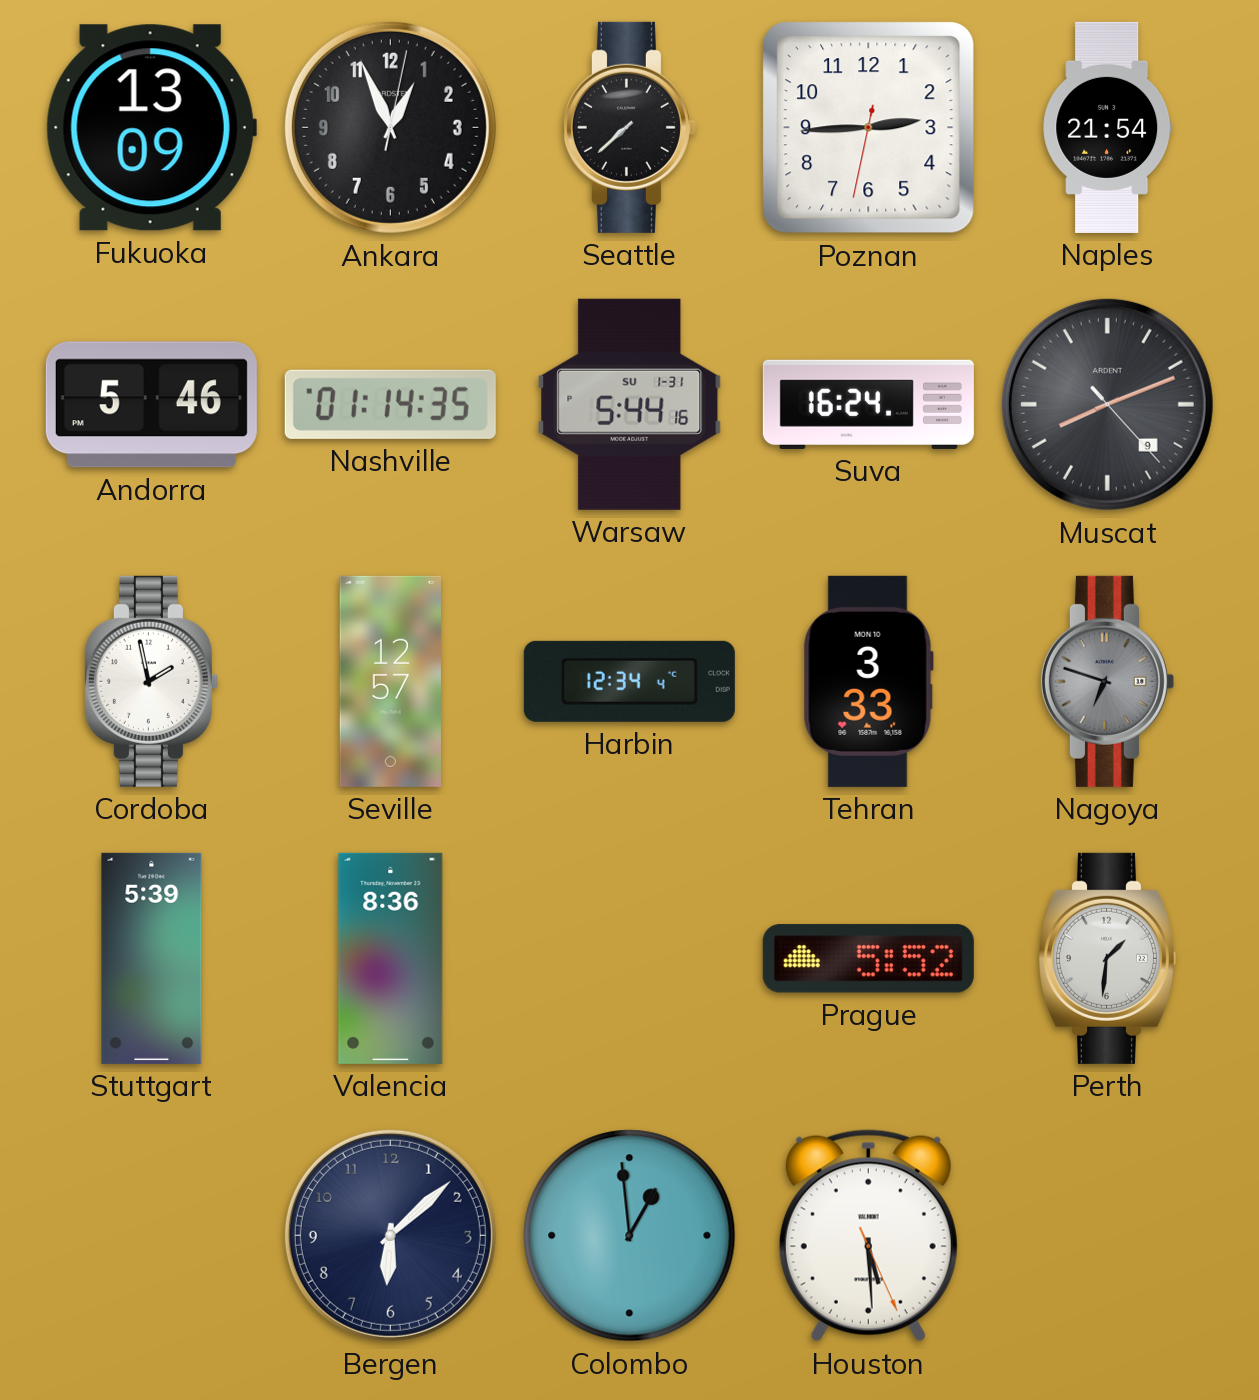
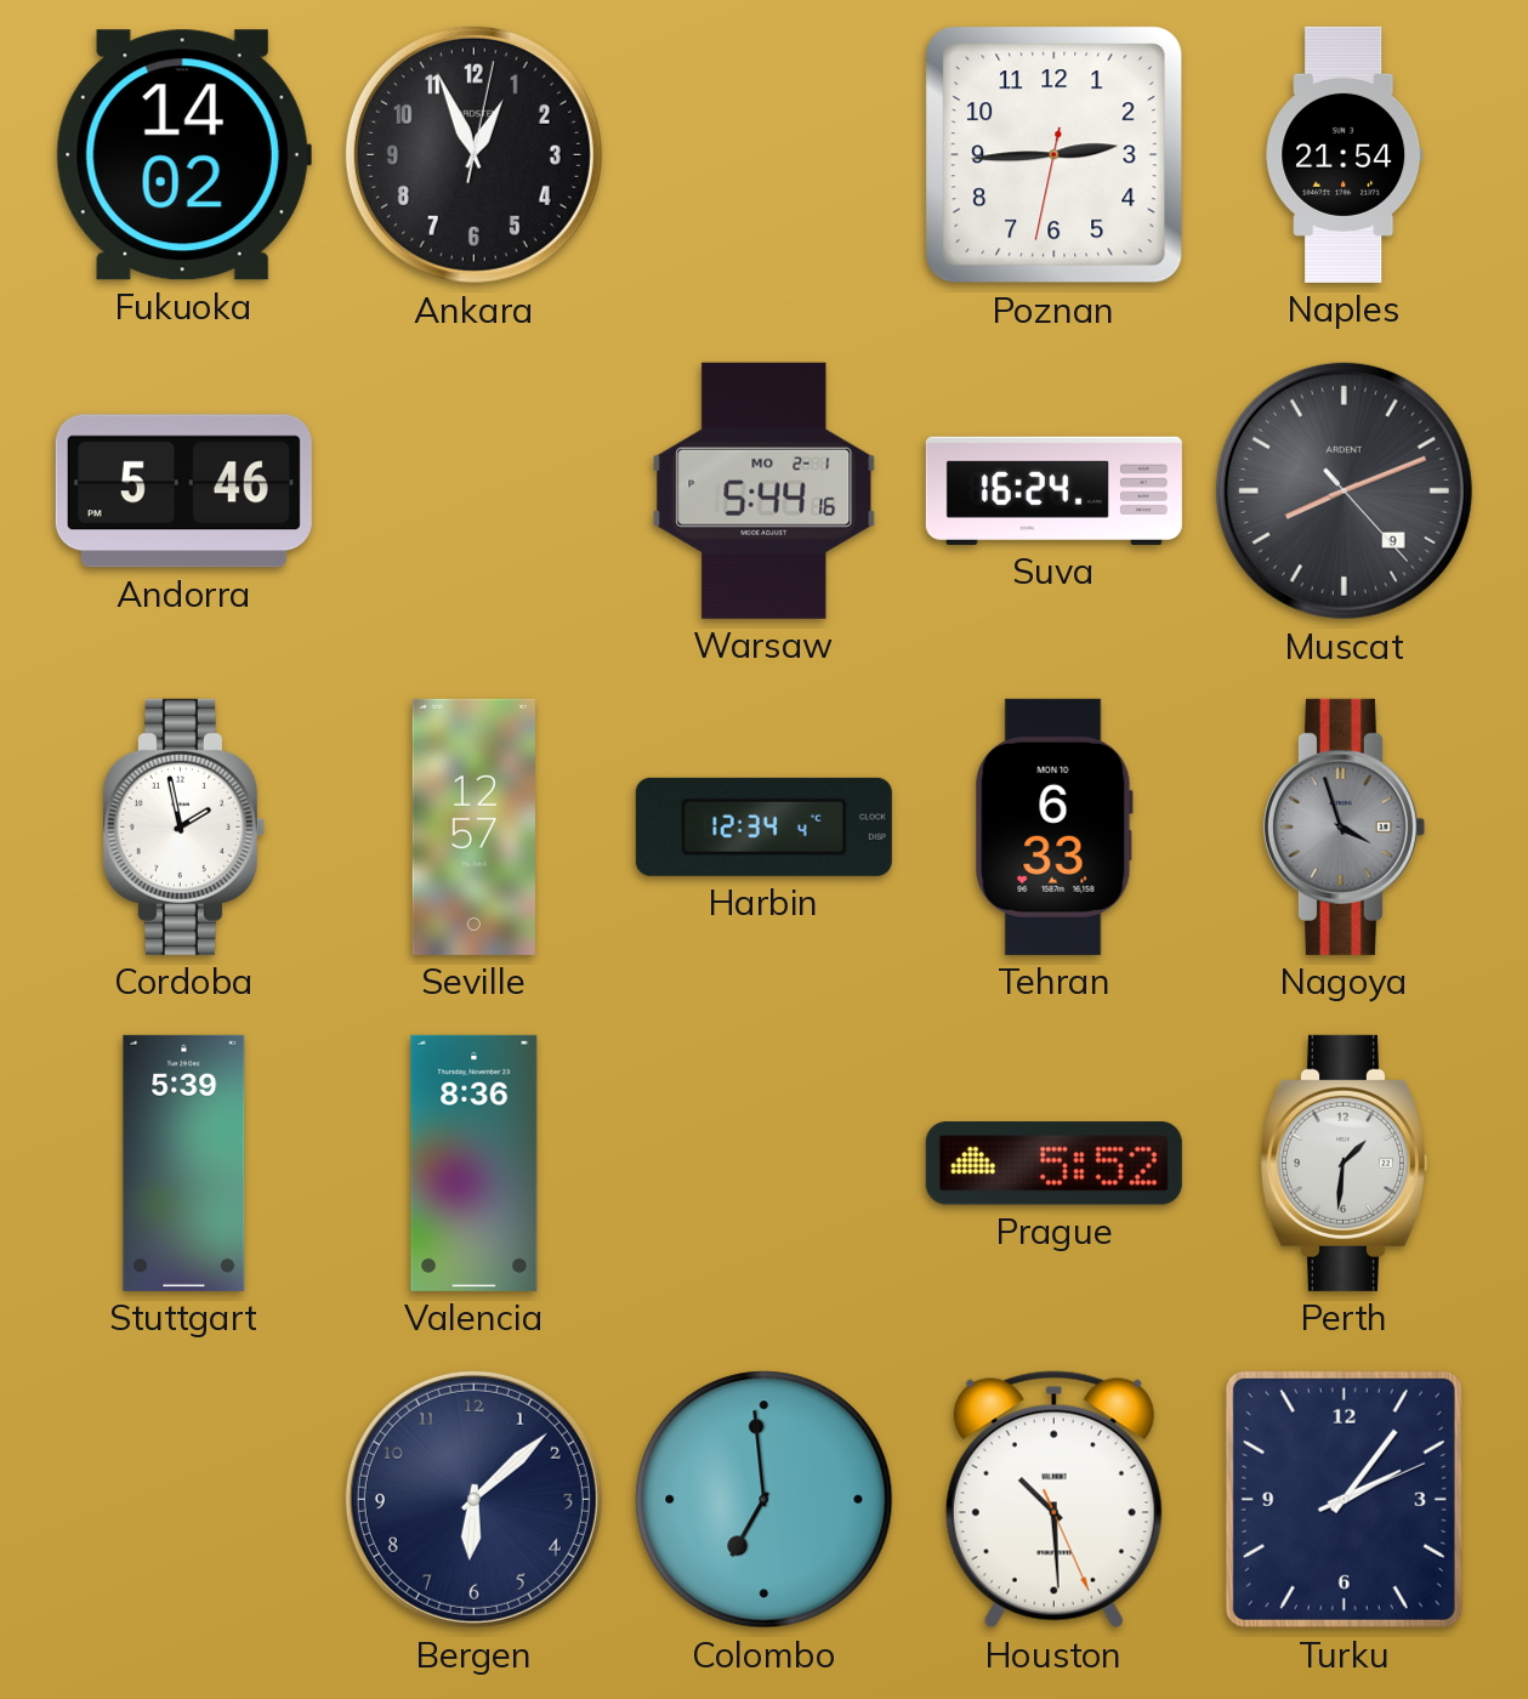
Fukuoka: 13:09 -> 14:02 (183, 155)
Seattle: 7:38 -> none (629, 127)
Nashville: 01:14 -> none (390, 404)
Warsaw date: SU 1-31 -> MO 2-1 (765, 490)
Tehran: 3:33 -> 6:33 (1053, 826)
Nagoya: 6:48 -> 3:57 (1344, 826)
Colombo: 12:59 -> 6:59 (765, 1500)
Houston: 5:29 -> 10:29 (1053, 1500)
Turku: none -> 2:06 (1344, 1499)
